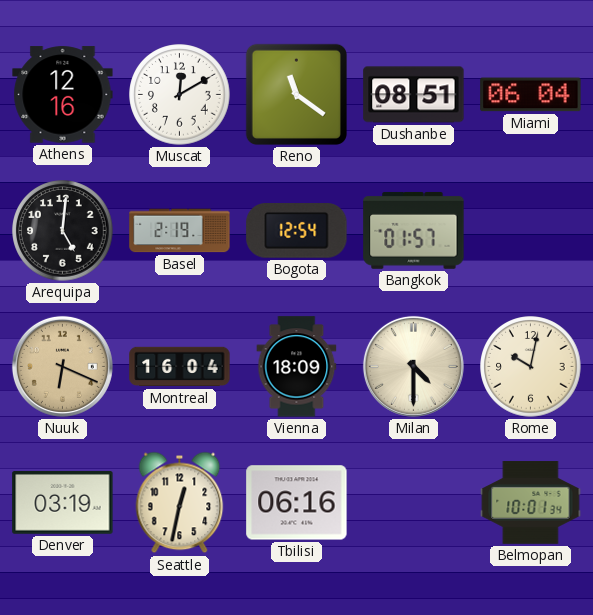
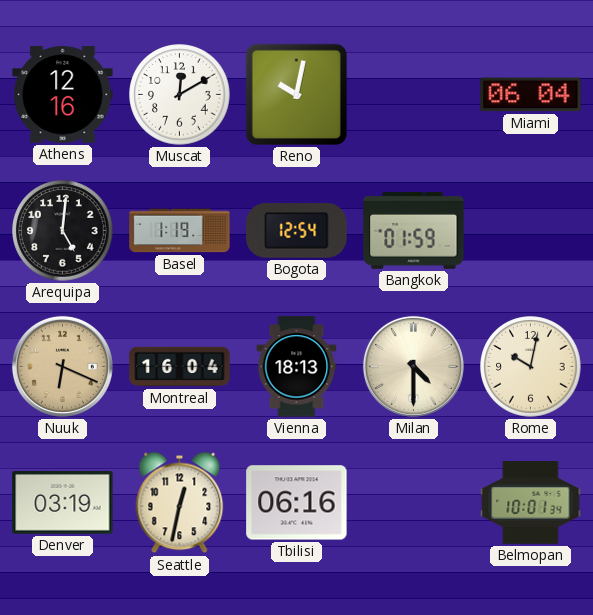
Reno: 11:21 -> 10:02 (296, 94)
Dushanbe: 08:51 -> none (414, 95)
Basel: 2:19 -> 1:19 (180, 231)
Bangkok: 01:57 -> 01:59 (414, 231)
Vienna: 18:09 -> 18:13 (297, 367)
